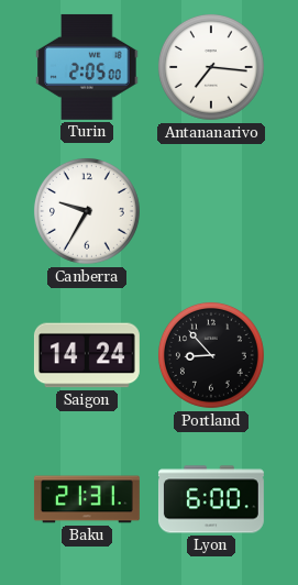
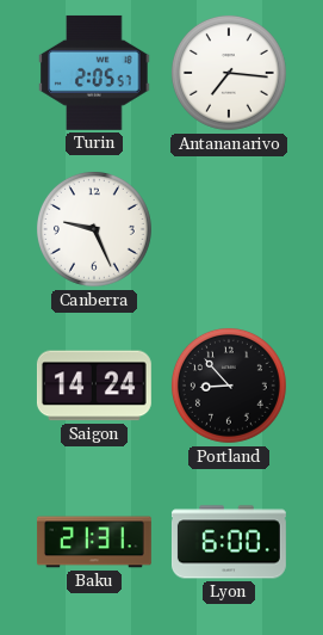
Turin: 2:05:00 -> 2:05:57 (94, 73)
Canberra: 9:35 -> 9:26 (94, 229)
